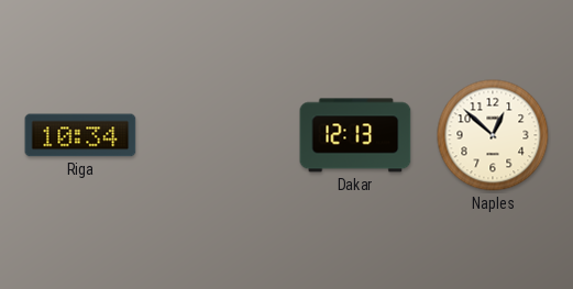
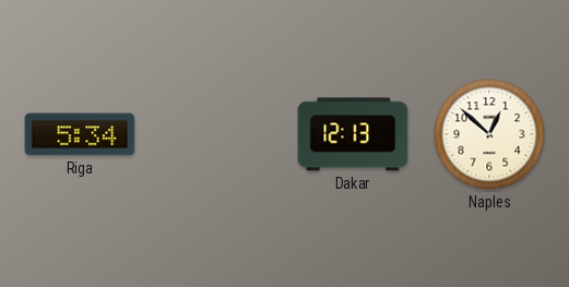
Riga: 10:34 -> 5:34 (80, 134)
